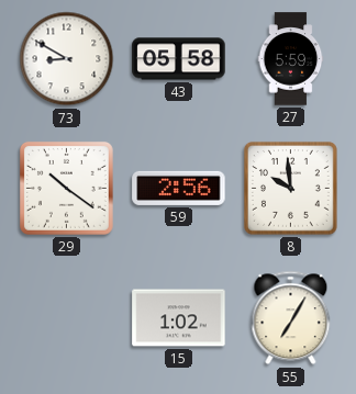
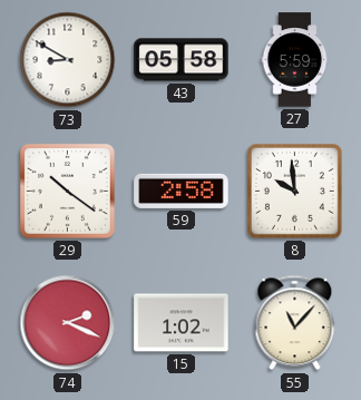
59: 2:56 -> 2:58 (182, 191)
74: none -> 2:19 (68, 323)
55: 7:05 -> 11:07 (295, 323)
